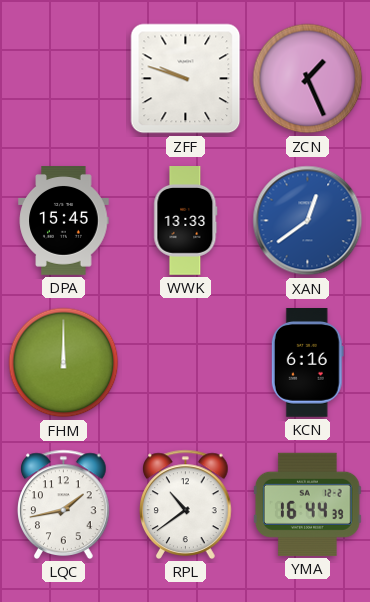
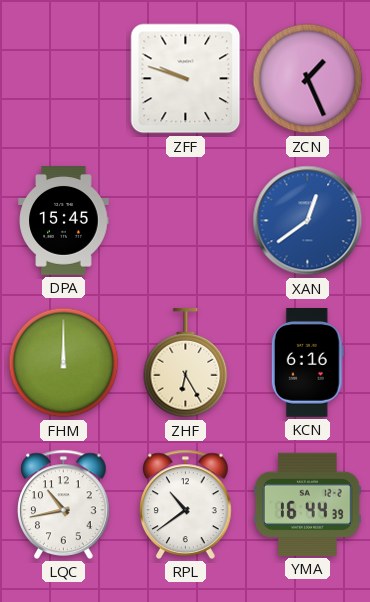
WWK: 13:33 -> none (186, 221)
ZHF: none -> 6:25 (186, 364)
LQC: 1:43 -> 10:43 (64, 504)
